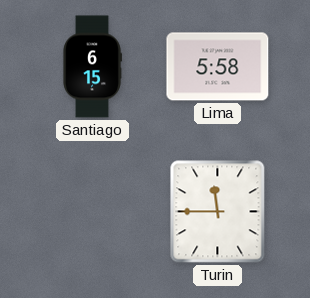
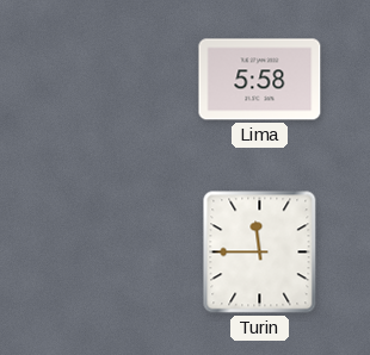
Santiago: 6:15 -> none (92, 67)
